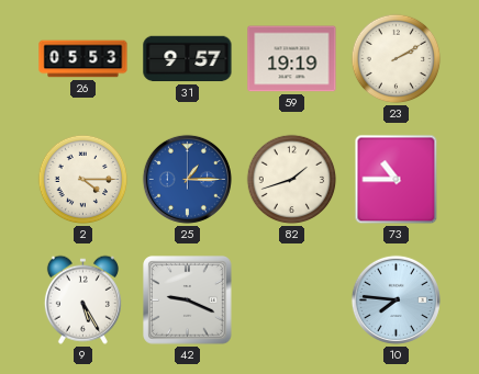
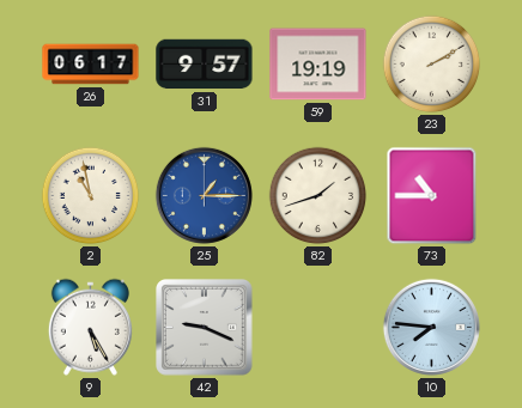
26: 05:53 -> 06:17 (91, 65)
2: 4:15 -> 10:58 (91, 196)
